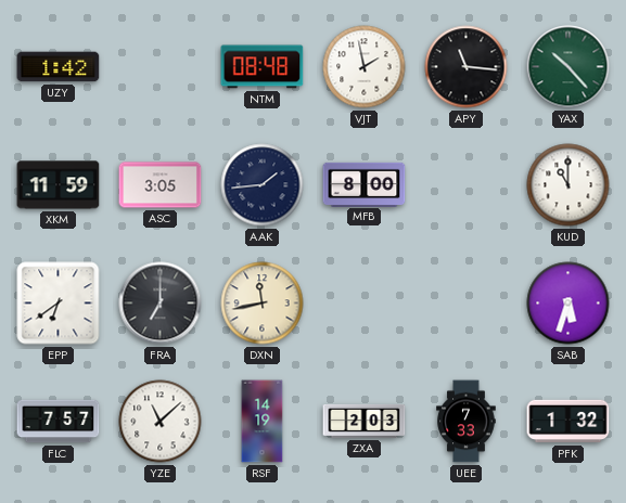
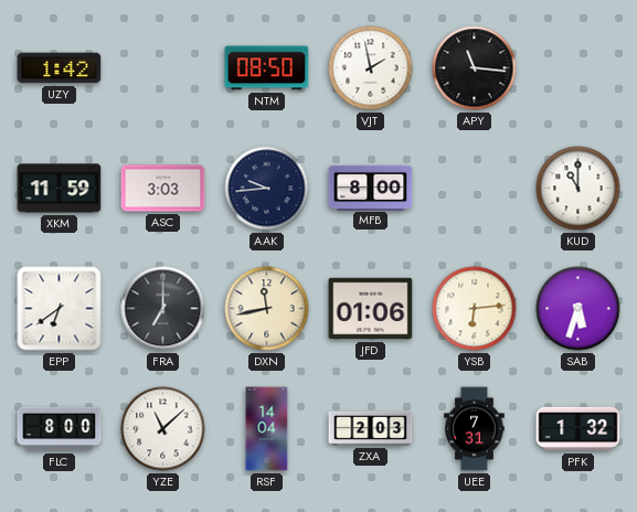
NTM: 08:48 -> 08:50 (267, 68)
YAX: 10:23 -> none (568, 67)
ASC: 3:05 -> 3:03 (163, 189)
AAK: 1:44 -> 9:44 (267, 189)
JFD: none -> 01:06 (371, 309)
YSB: none -> 6:14 (475, 309)
FLC: 7:57 -> 8:00 (60, 429)
RSF: 14:19 -> 14:04 (267, 429)
UEE: 7:33 -> 7:31 (475, 429)
